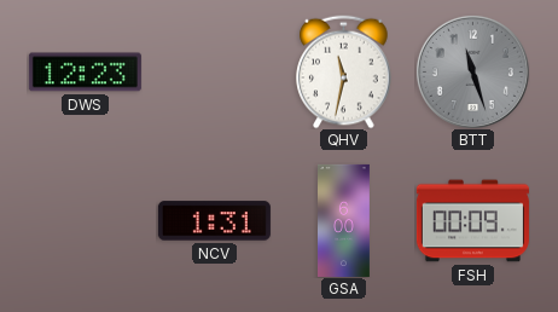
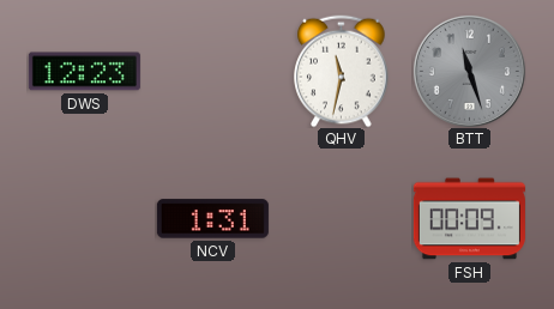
GSA: 6:00 -> none (344, 220)
